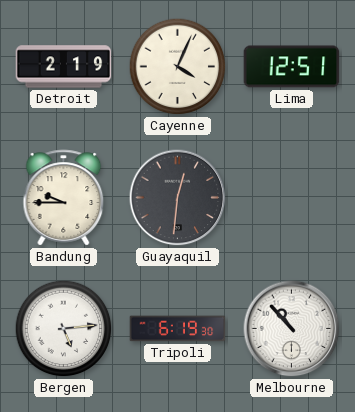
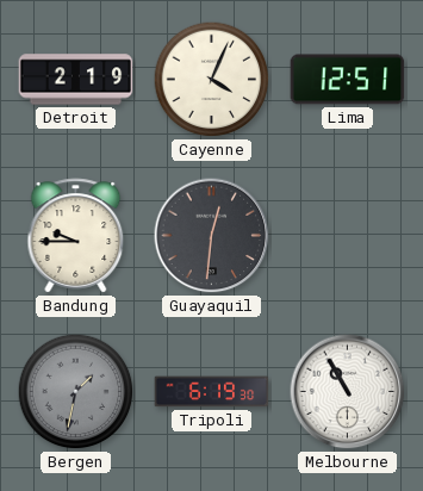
Bergen: 5:14 -> 1:32 (76, 392)
Bergen dial: white -> grey (76, 392)
Melbourne: 10:53 -> 10:55 (348, 392)
